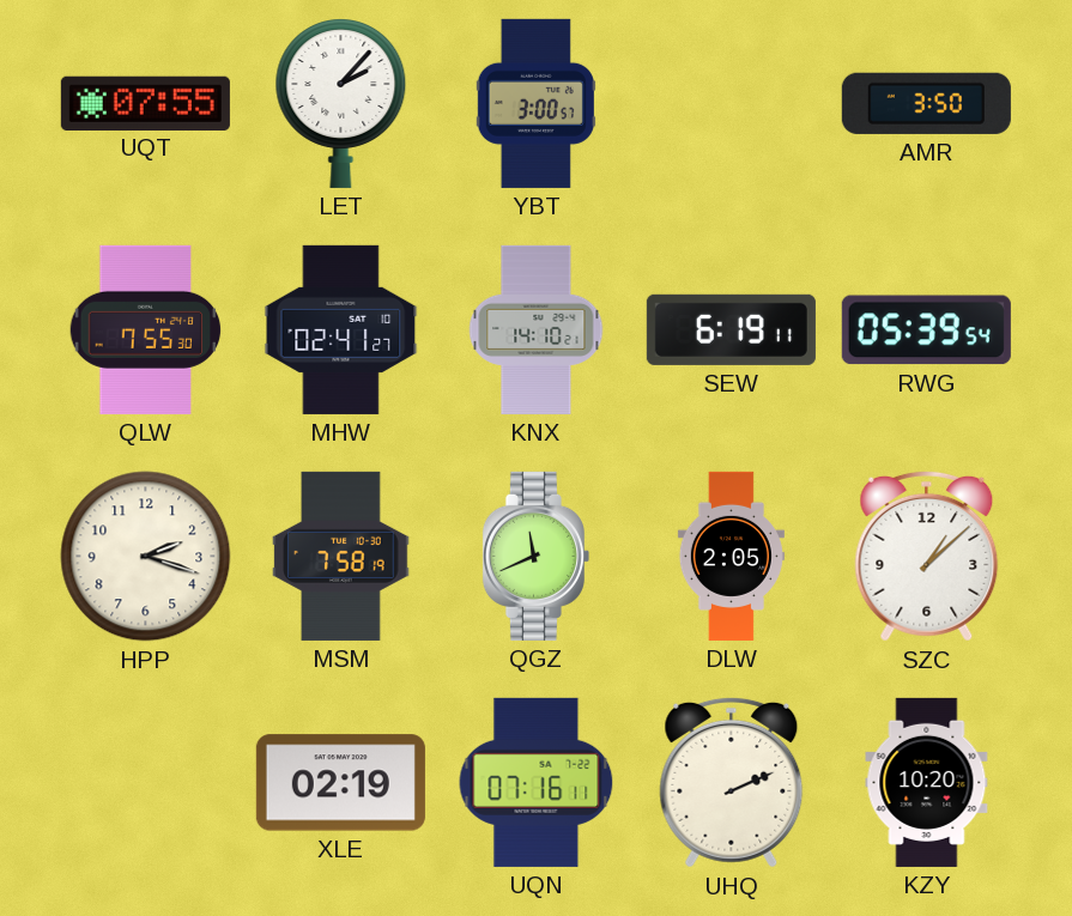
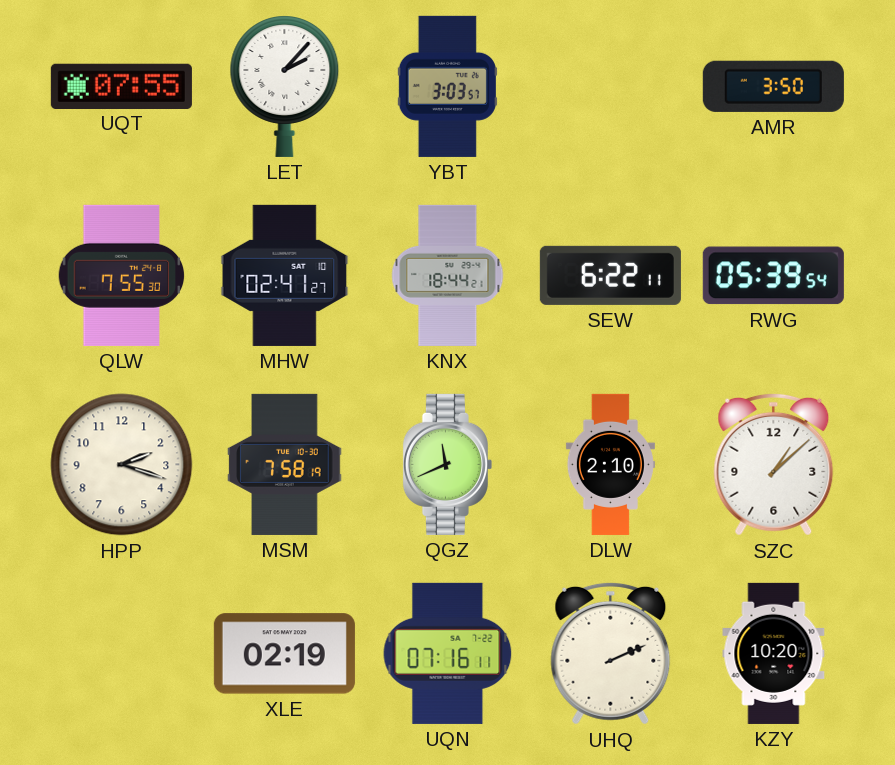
YBT: 3:00 -> 3:03 (447, 86)
KNX: 14:10 -> 18:44 (448, 275)
SEW: 6:19 -> 6:22 (610, 275)
DLW: 2:05 -> 2:10 (610, 464)
